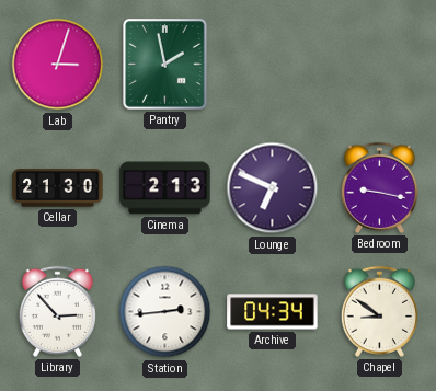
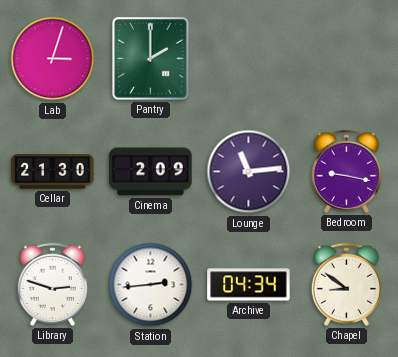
Pantry: 1:58 -> 2:00 (151, 59)
Cinema: 2:13 -> 2:09 (151, 172)
Lounge: 6:49 -> 11:14 (249, 172)
Library: 2:53 -> 2:48 (52, 284)
